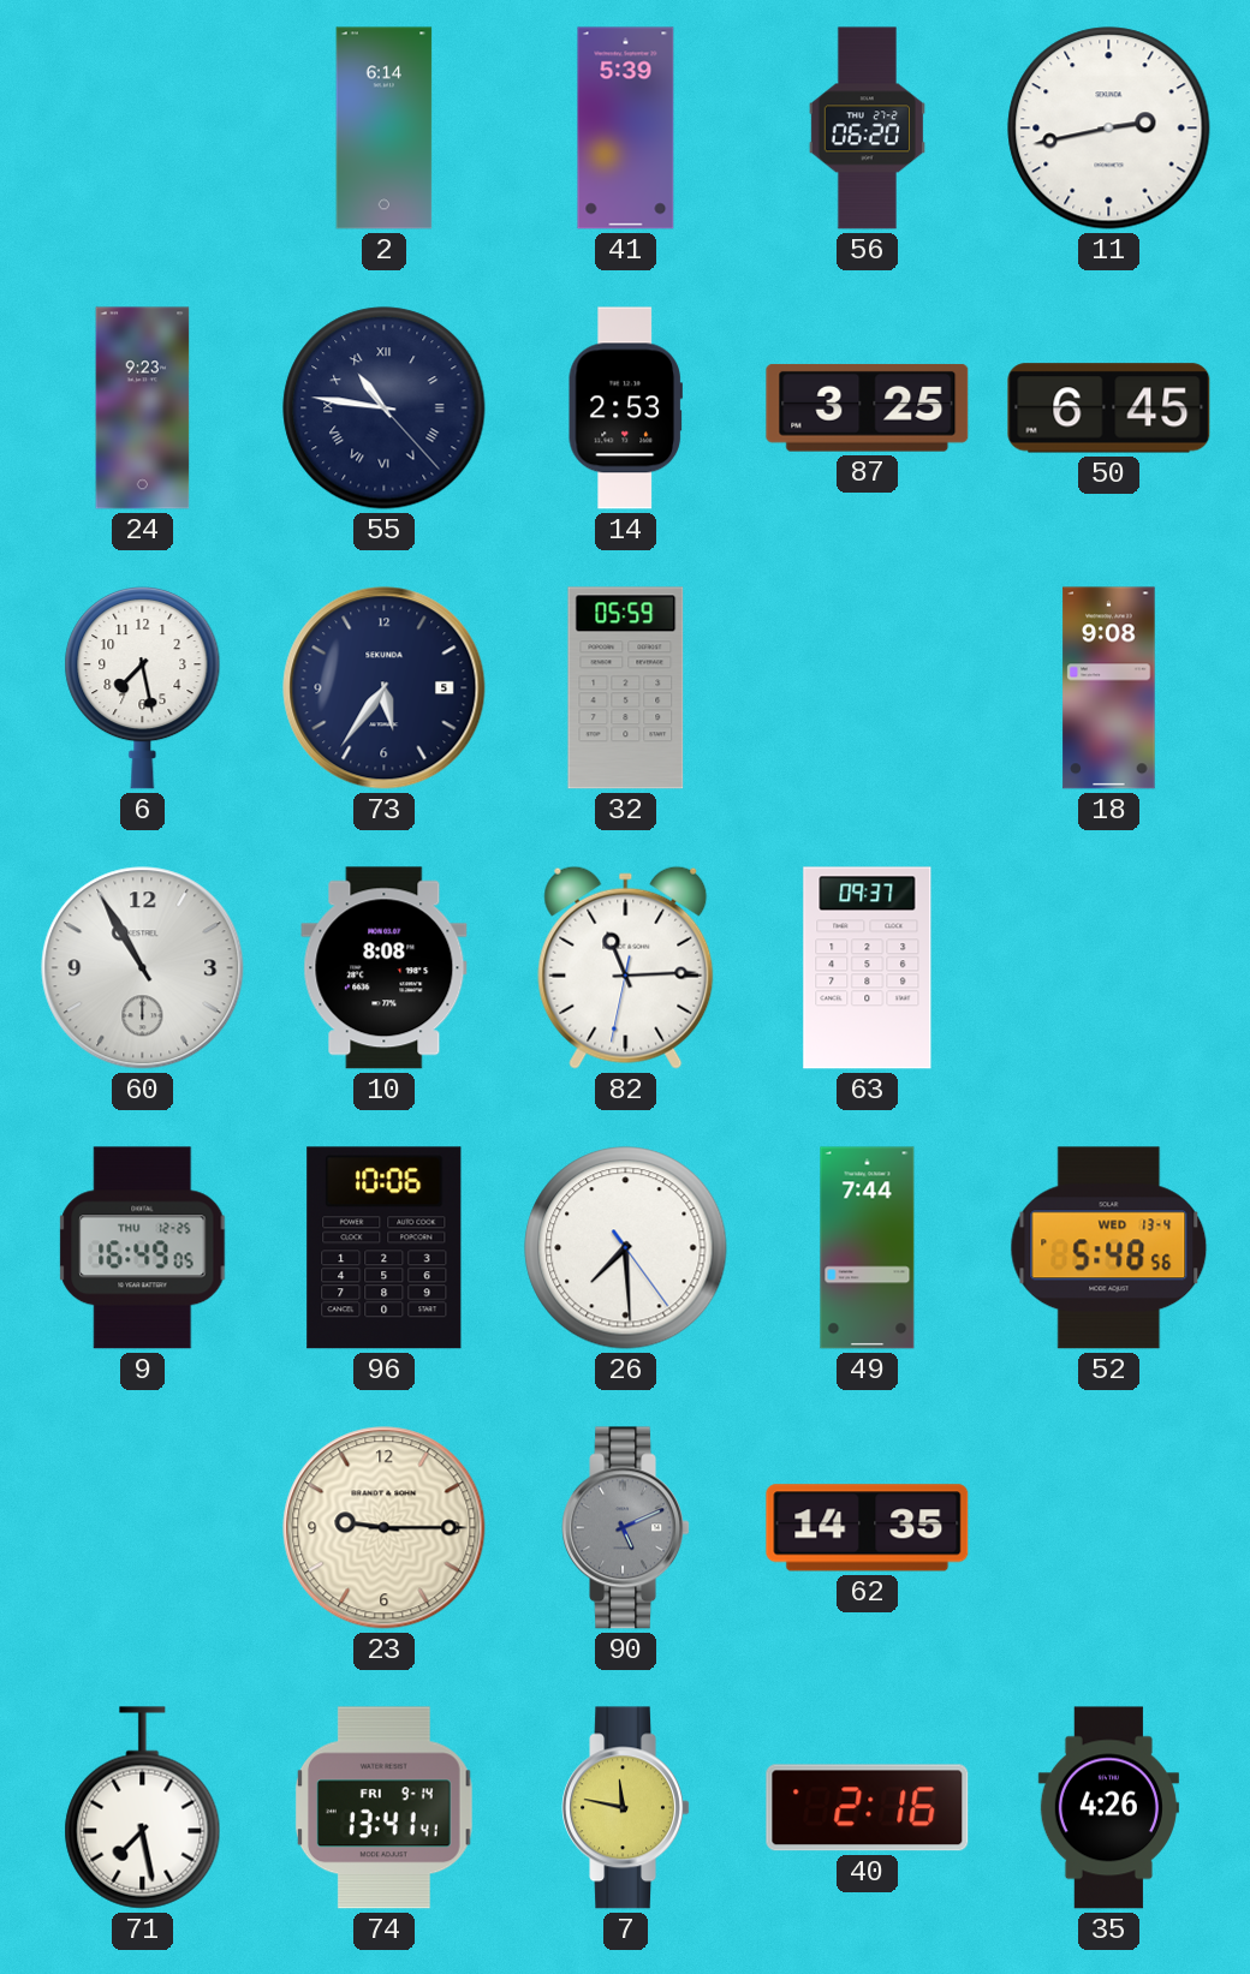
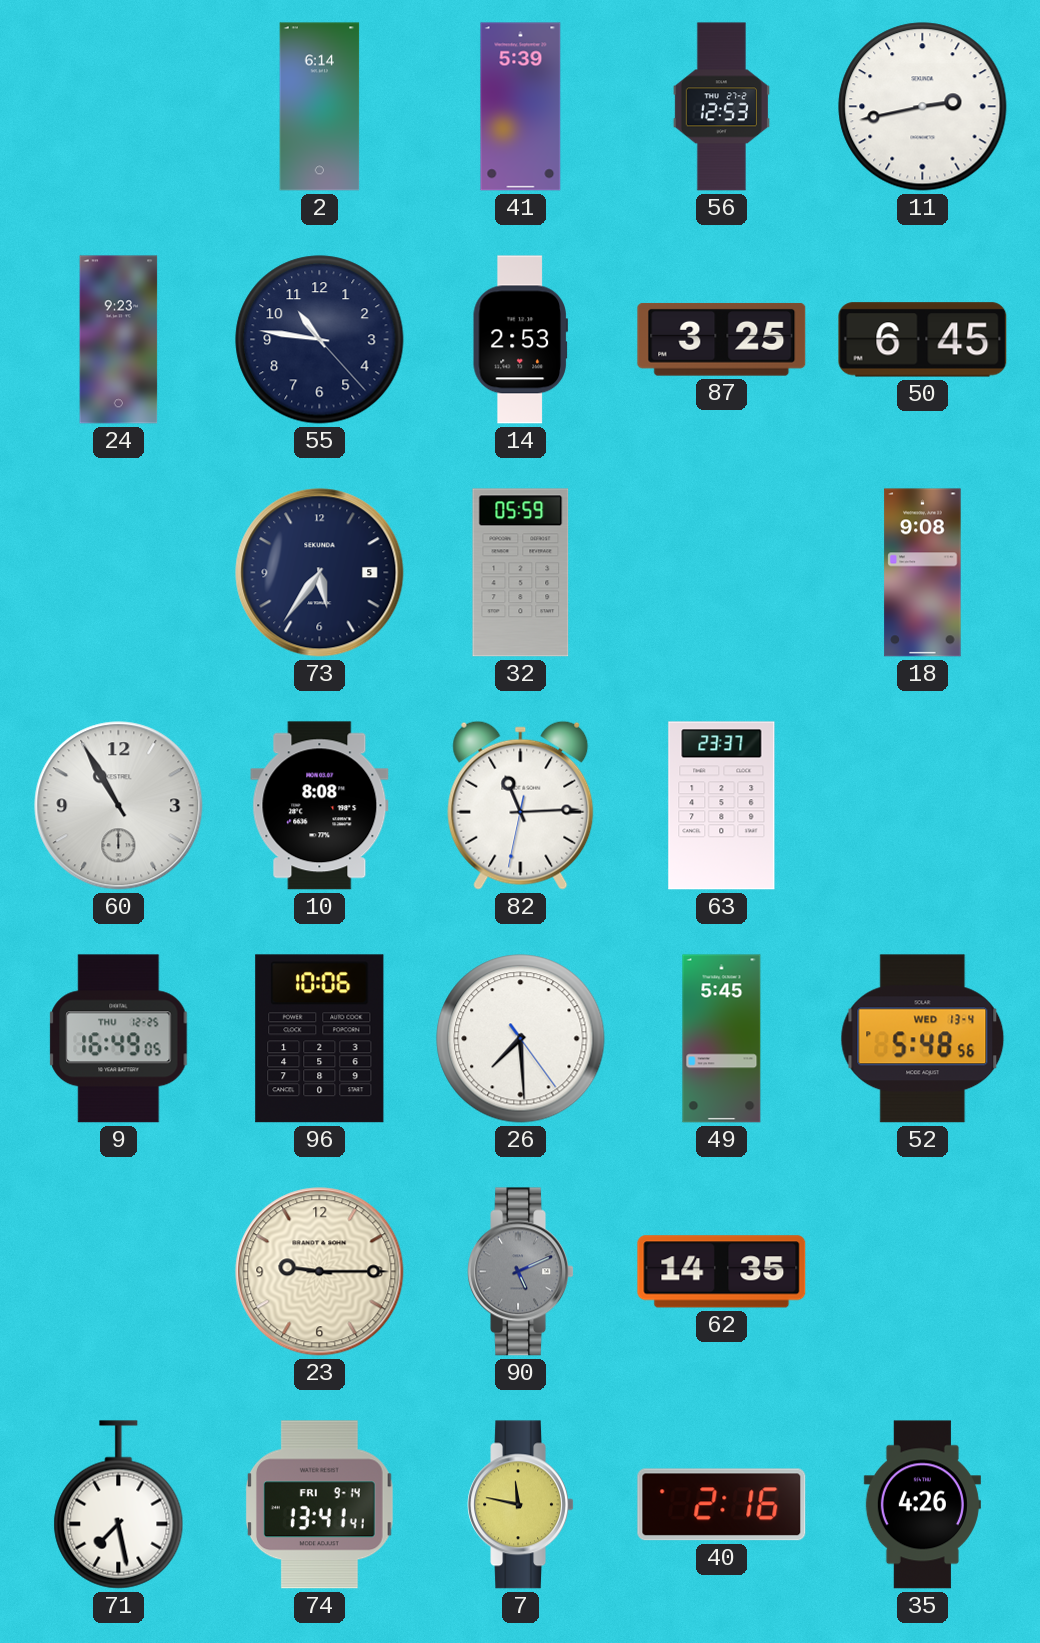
56: 06:20 -> 12:53 (721, 107)
55 numerals: Roman -> Arabic (320, 340)
6: 7:28 -> none (143, 687)
63: 09:37 -> 23:37 (722, 806)
49: 7:44 -> 5:45 (722, 1039)
